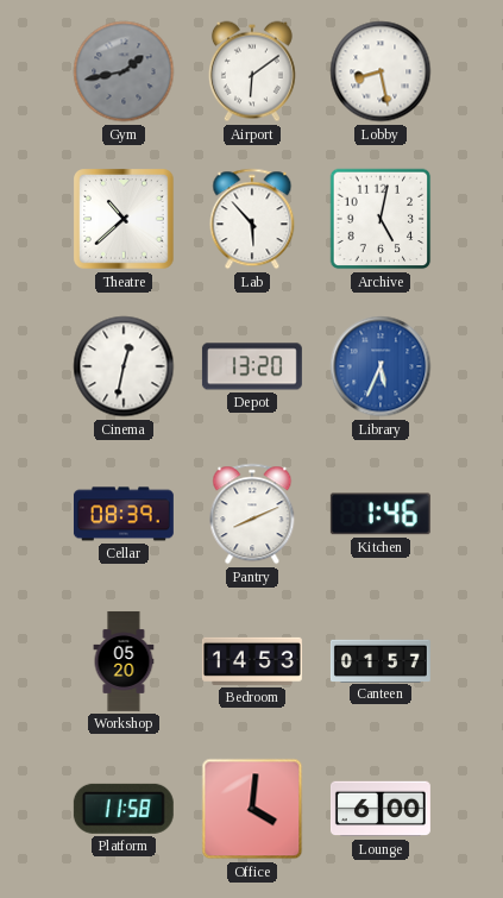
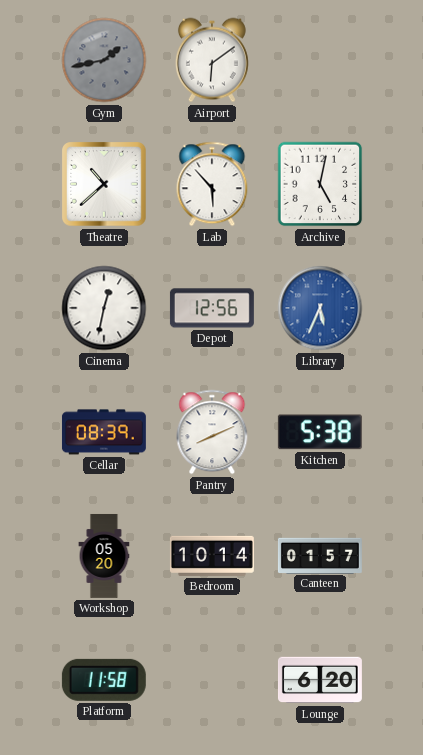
Lobby: 8:28 -> none (381, 71)
Depot: 13:20 -> 12:56 (212, 308)
Kitchen: 1:46 -> 5:38 (320, 432)
Bedroom: 14:53 -> 10:14 (212, 556)
Office: 4:01 -> none (252, 809)
Lounge: 6:00 -> 6:20 (320, 680)
